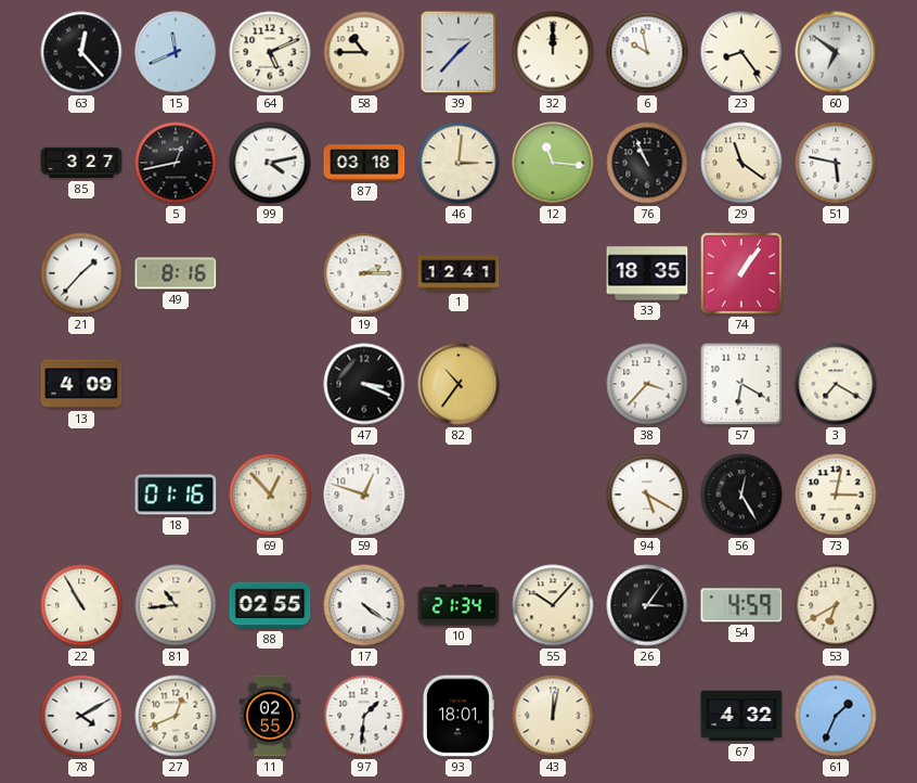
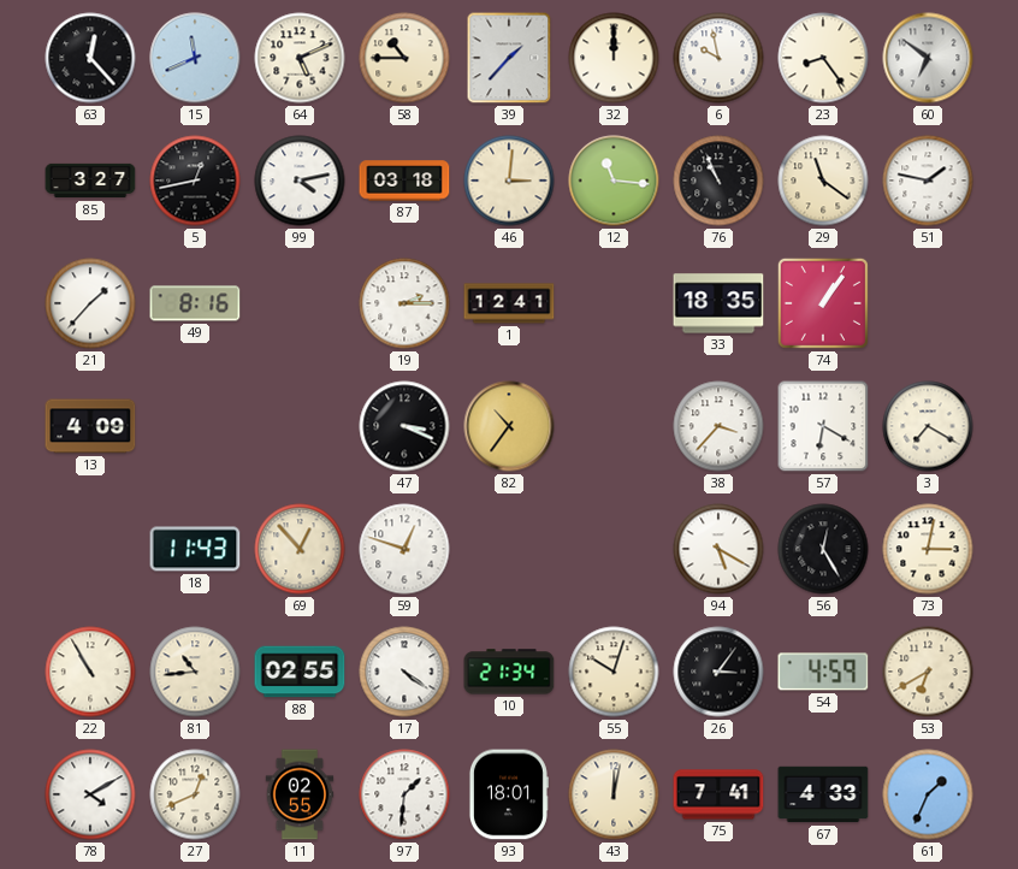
51: 5:47 -> 1:47 (928, 181)
18: 01:16 -> 11:43 (195, 549)
55: 10:07 -> 10:03 (614, 672)
75: none -> 7:41 (718, 794)
67: 4:32 -> 4:33 (823, 794)
